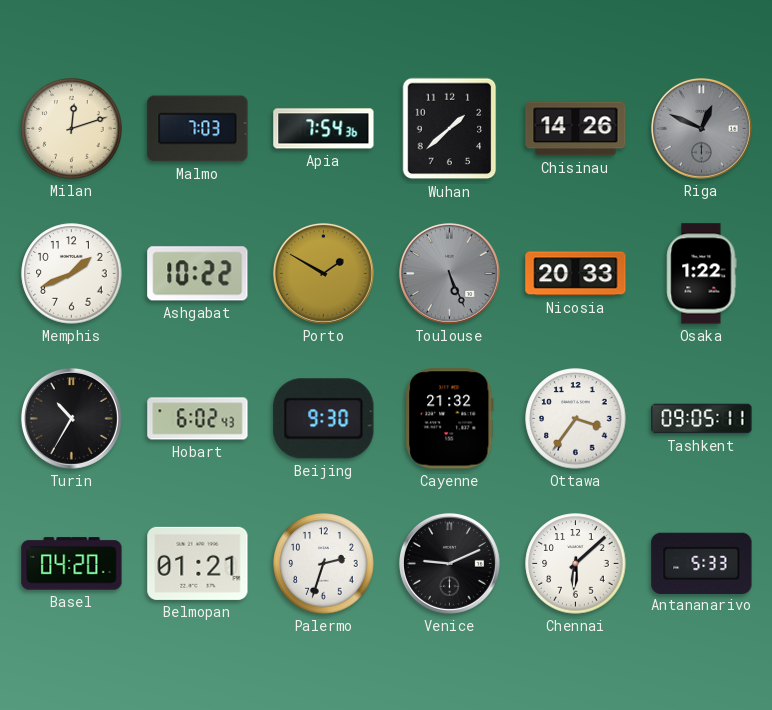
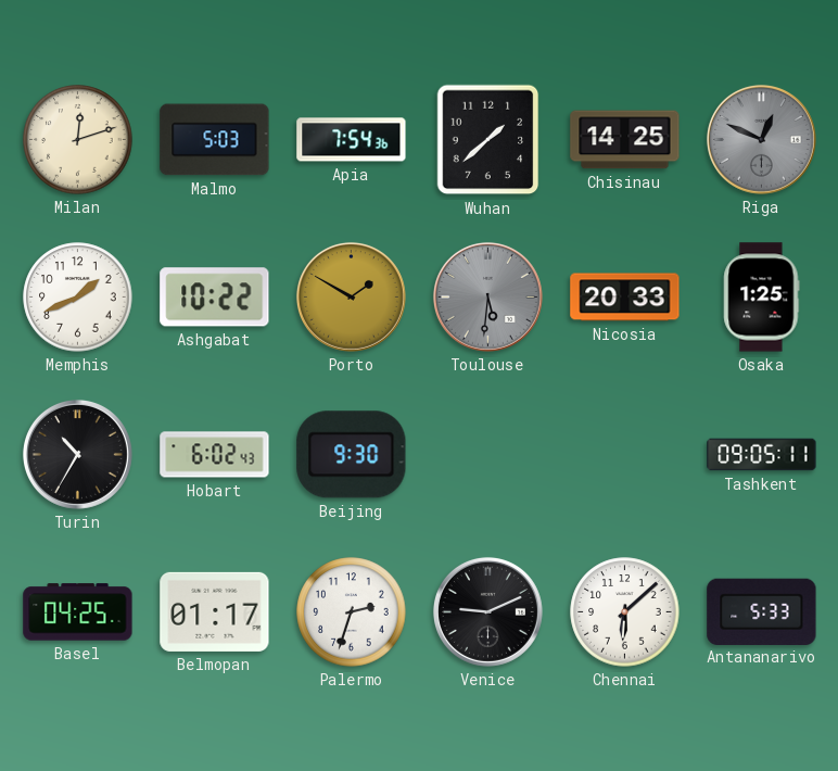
Malmo: 7:03 -> 5:03 (215, 140)
Chisinau: 14:26 -> 14:25 (625, 140)
Toulouse: 5:26 -> 5:31 (487, 296)
Osaka: 1:22 -> 1:25 (762, 298)
Cayenne: 21:32 -> none (450, 419)
Ottawa: 3:36 -> none (576, 419)
Basel: 04:20 -> 04:25 (78, 612)
Belmopan: 01:21 -> 01:17 (215, 611)
